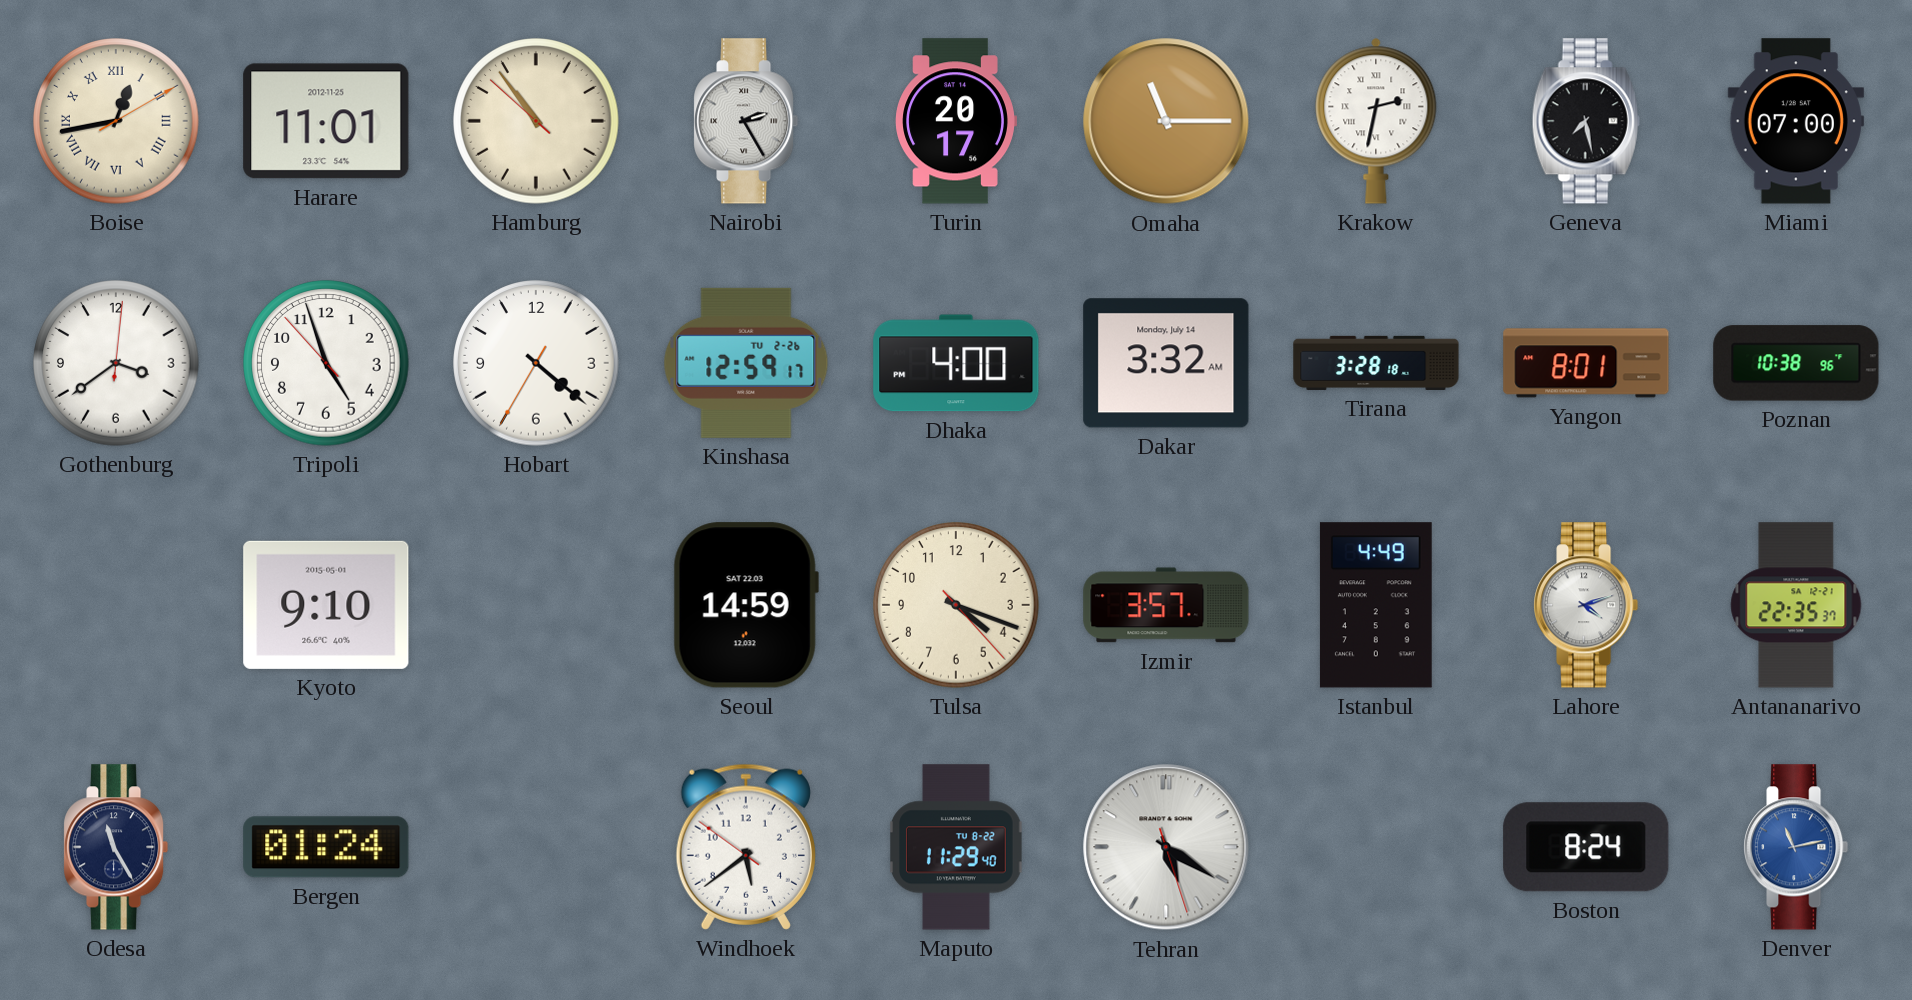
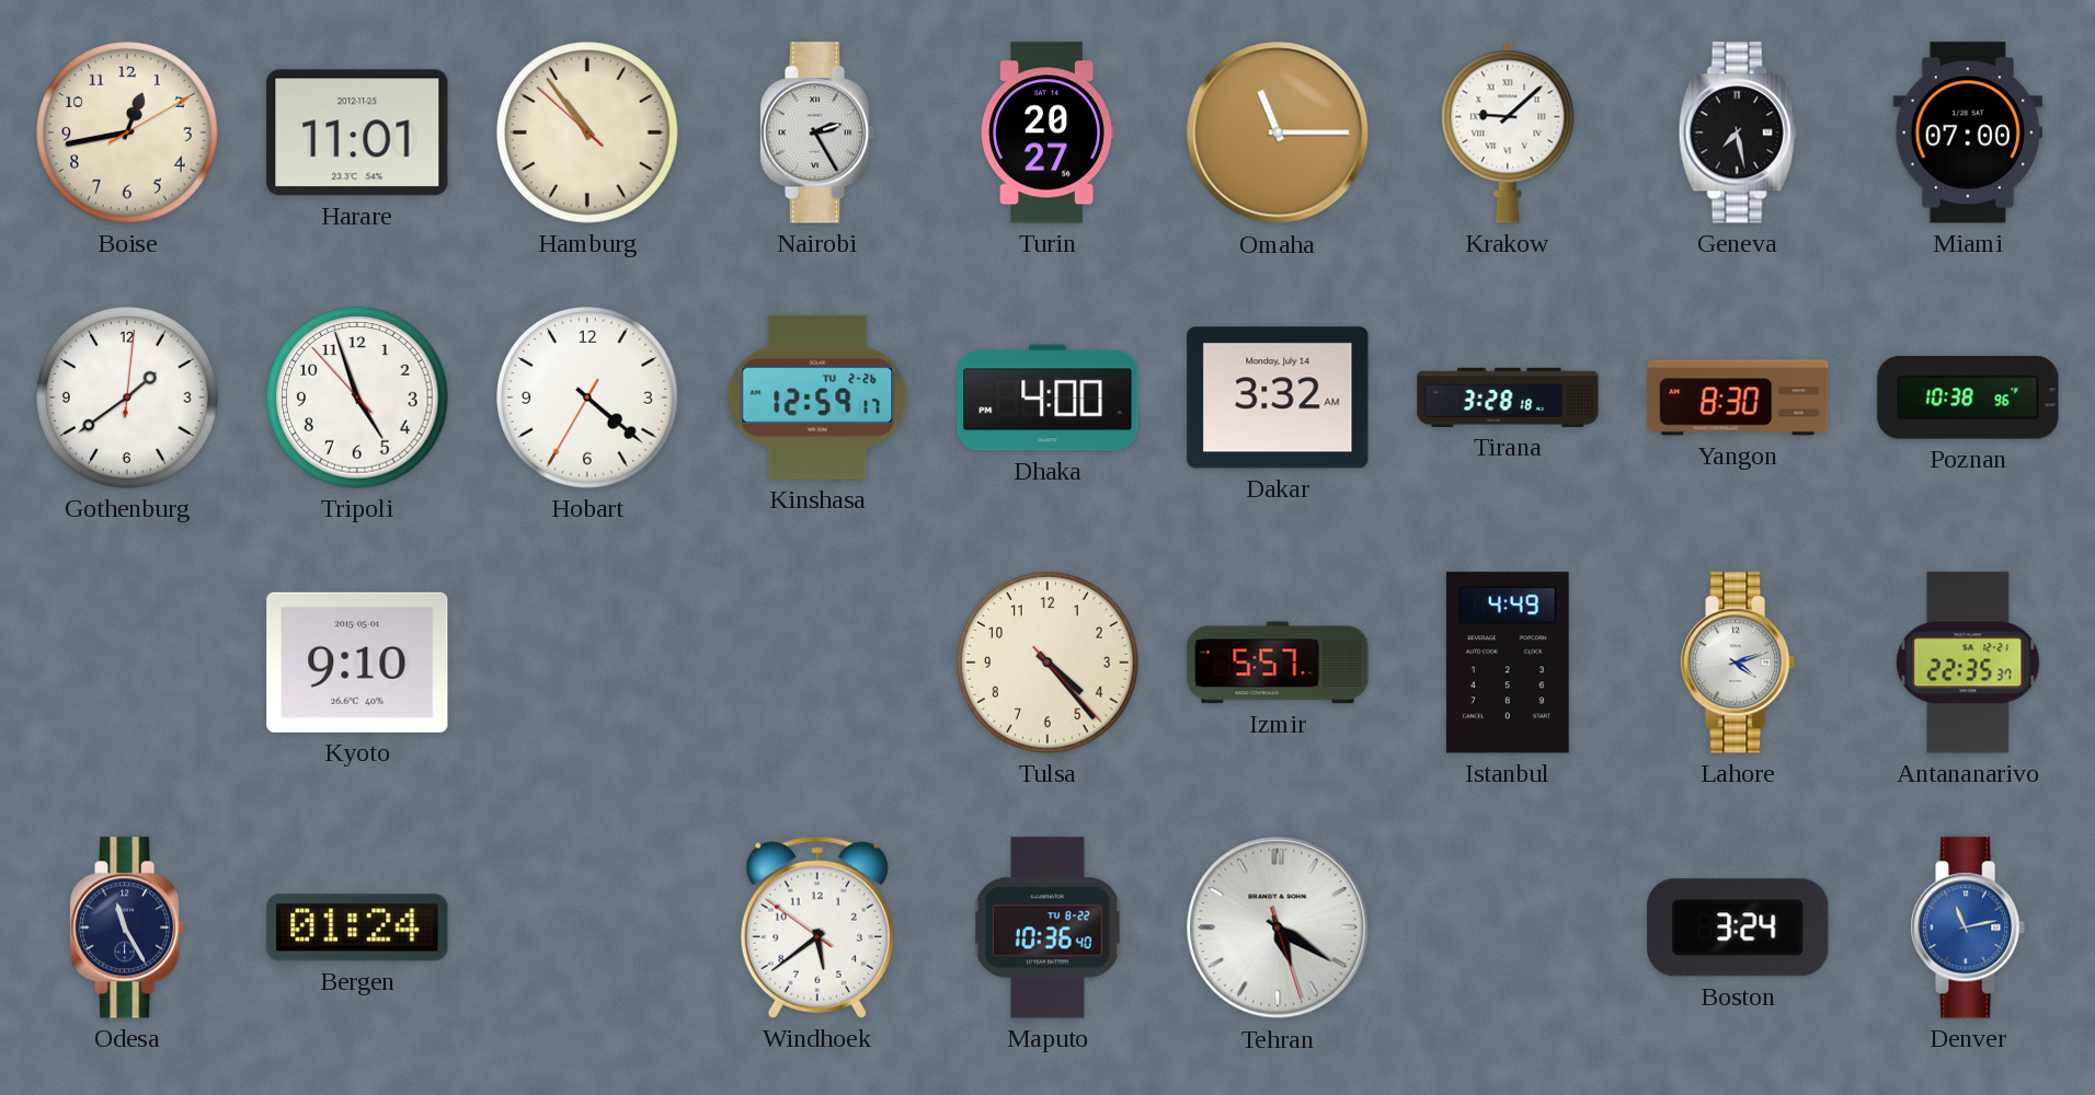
Boise numerals: Roman -> Arabic (127, 132)
Turin: 20:17 -> 20:27 (1047, 132)
Krakow: 2:32 -> 9:08 (1508, 132)
Gothenburg: 3:39 -> 1:39 (127, 397)
Yangon: 8:01 -> 8:30 (1738, 397)
Seoul: 14:59 -> none (746, 605)
Tulsa: 4:18 -> 4:23 (1047, 662)
Izmir: 3:57 -> 5:57 (1278, 662)
Maputo: 11:29 -> 10:36 (1047, 927)
Boston: 8:24 -> 3:24 (1738, 927)
